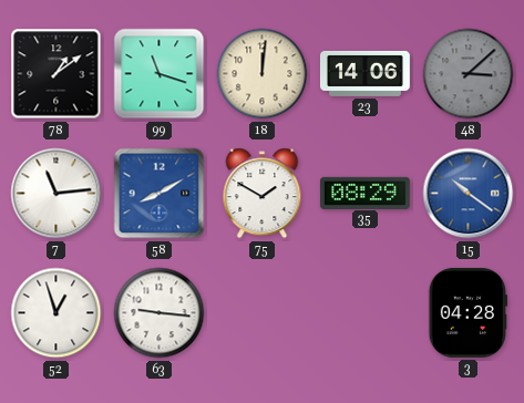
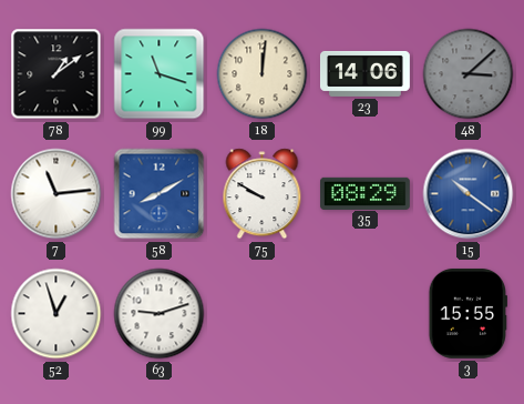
75: 1:50 -> 9:50 (263, 194)
63: 9:16 -> 9:12 (160, 314)
3: 04:28 -> 15:55 (468, 313)
